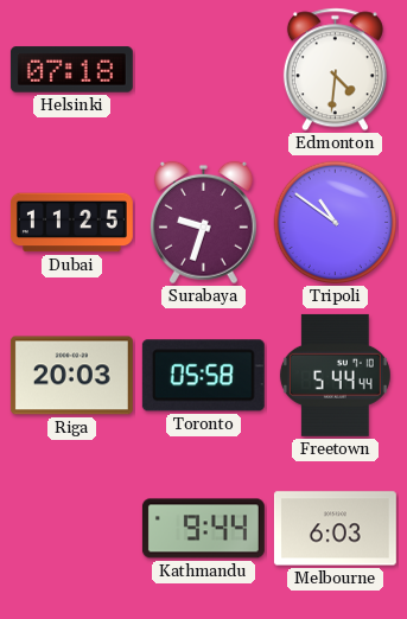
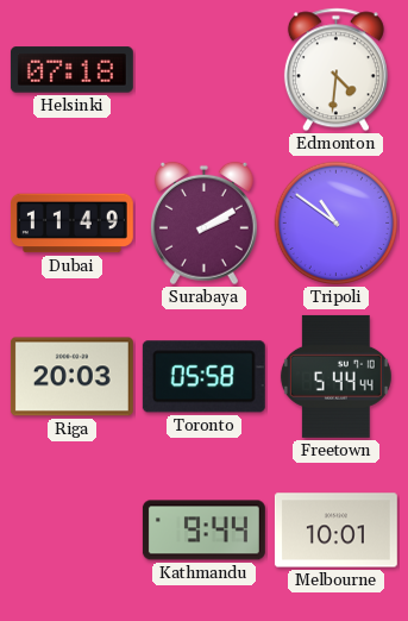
Dubai: 11:25 -> 11:49 (71, 224)
Surabaya: 9:33 -> 2:10 (203, 224)
Melbourne: 6:03 -> 10:01 (335, 531)
